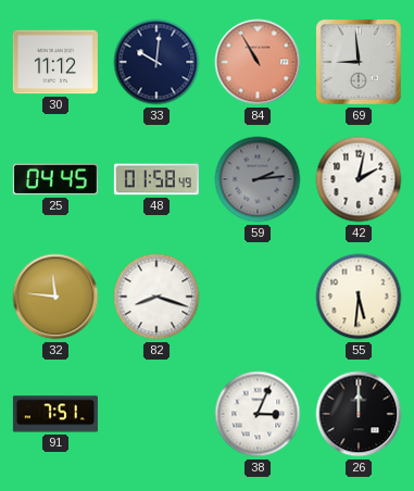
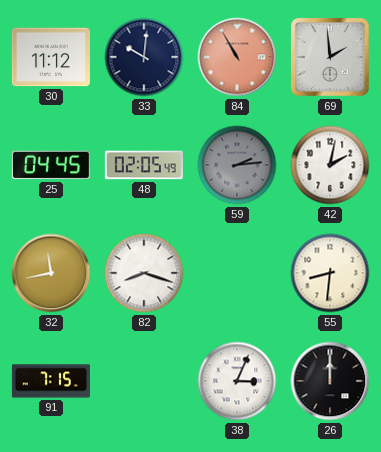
69: 8:59 -> 1:59 (331, 58)
48: 01:58 -> 02:05 (144, 165)
32: 11:46 -> 11:43 (51, 273)
55: 5:31 -> 8:31 (330, 273)
91: 7:51 -> 7:15 (51, 381)
